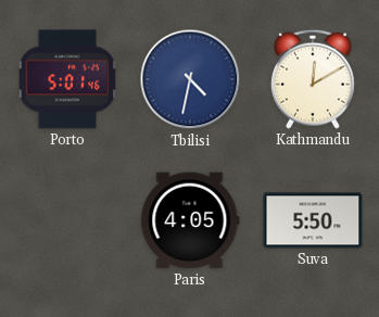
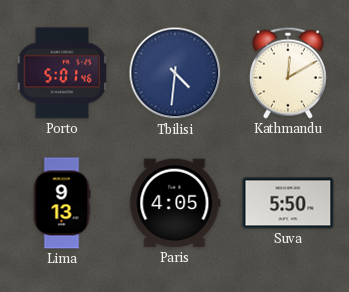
Tbilisi: 4:32 -> 4:31 (175, 73)
Lima: none -> 9:13 (62, 203)
